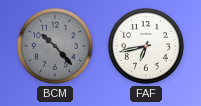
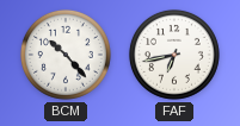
BCM dial: grey -> white (66, 55)
